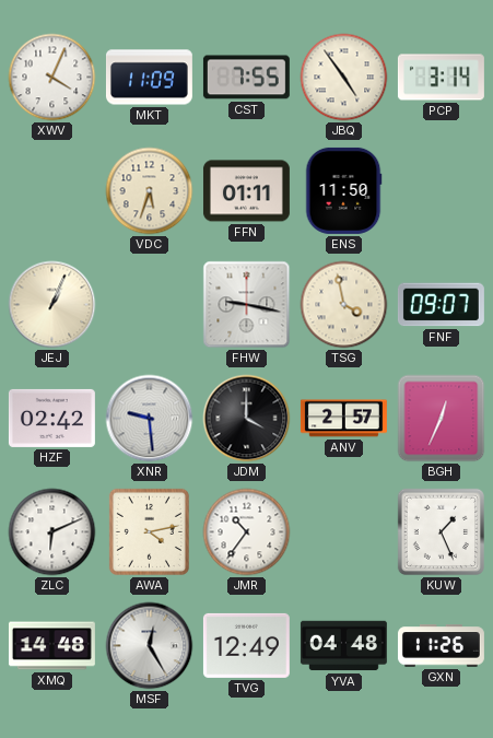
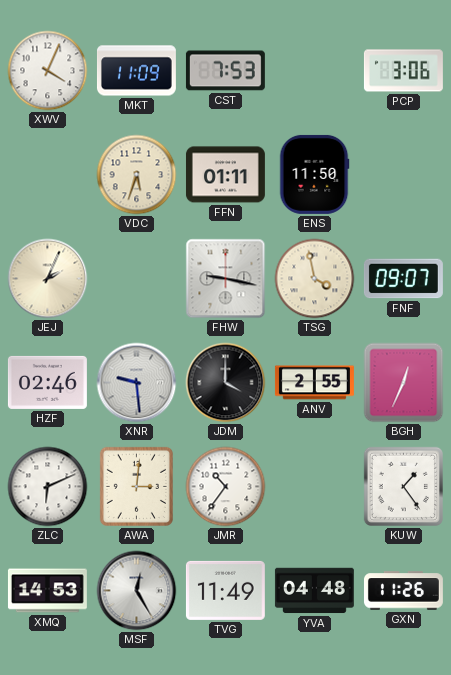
CST: 7:55 -> 7:53 (225, 71)
JBQ: 4:54 -> none (344, 78)
PCP: 3:14 -> 3:06 (403, 71)
JEJ: 1:04 -> 2:04 (48, 279)
HZF: 02:42 -> 02:46 (47, 382)
ANV: 2:57 -> 2:55 (314, 383)
AWA: 4:13 -> 3:01 (136, 486)
KUW: 1:26 -> 1:24 (403, 486)
XMQ: 14:48 -> 14:53 (47, 591)
TVG: 12:49 -> 11:49 (225, 590)
